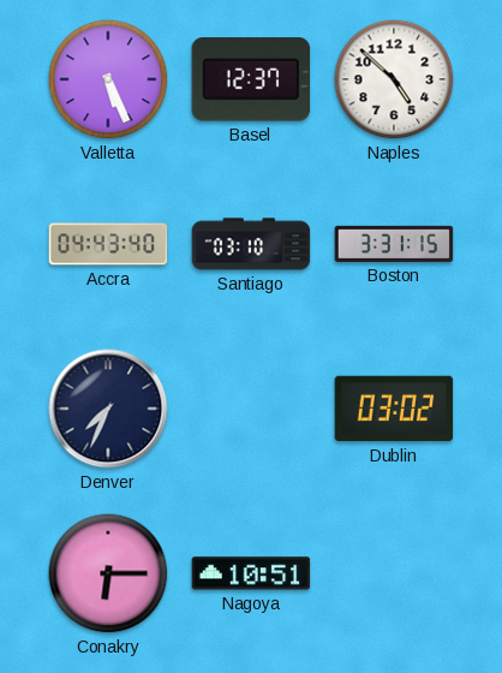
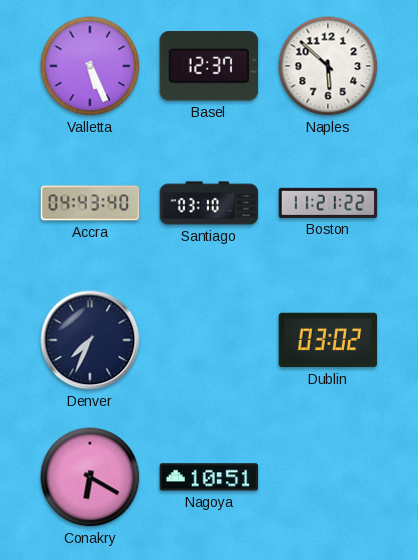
Naples: 4:52 -> 5:52 (328, 66)
Boston: 3:31 -> 11:21 (328, 203)
Conakry: 6:15 -> 6:20 (90, 477)
